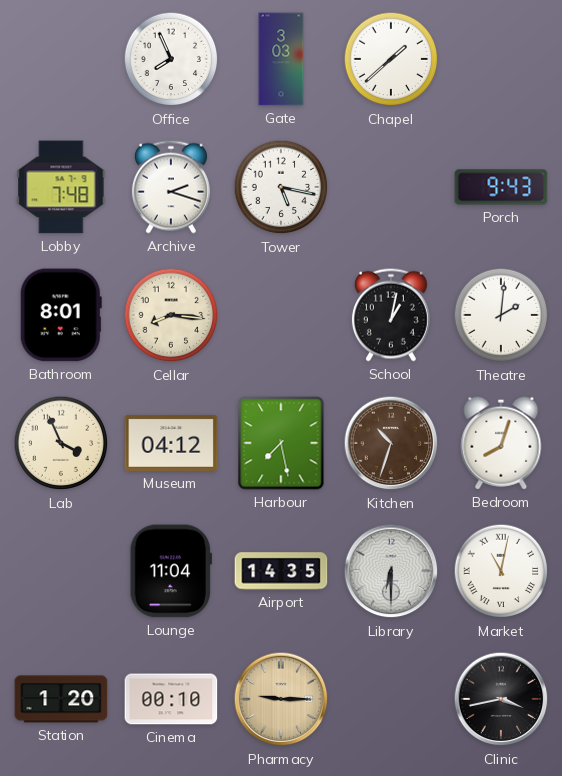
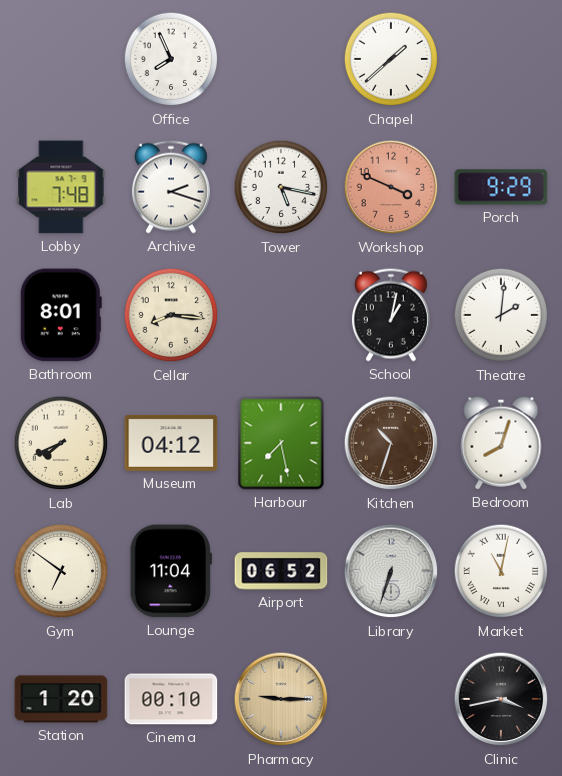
Gate: 3:03 -> none (281, 59)
Workshop: none -> 3:49 (391, 187)
Porch: 9:43 -> 9:29 (501, 187)
Lab: 3:56 -> 7:41 (61, 443)
Gym: none -> 6:51 (61, 571)
Airport: 14:35 -> 06:52 (281, 571)
Library: 6:30 -> 6:33 (391, 571)
